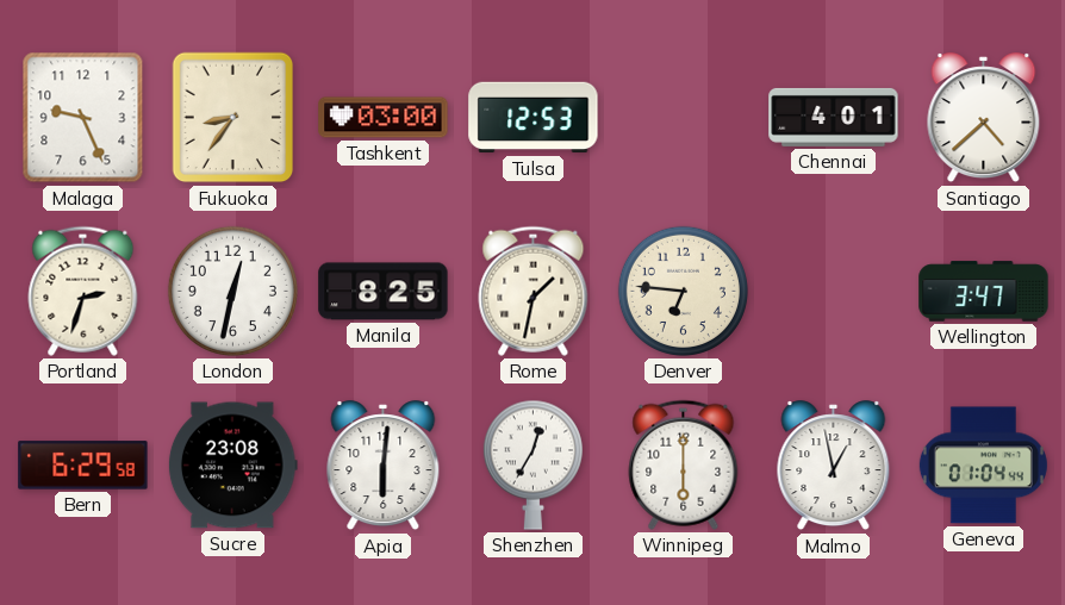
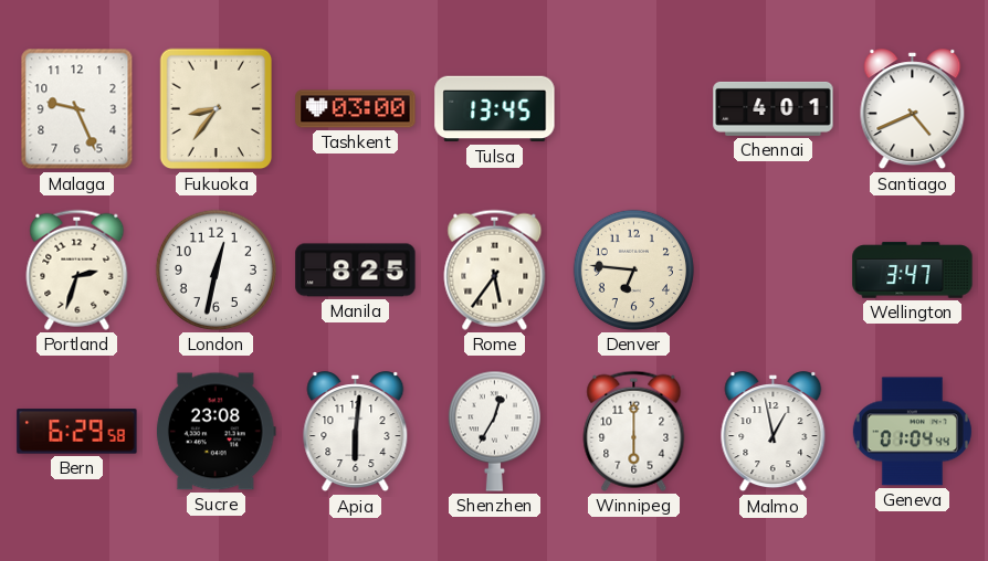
Tulsa: 12:53 -> 13:45 (495, 109)
Santiago: 4:38 -> 4:41 (913, 109)
Rome: 1:32 -> 5:36 (495, 269)
